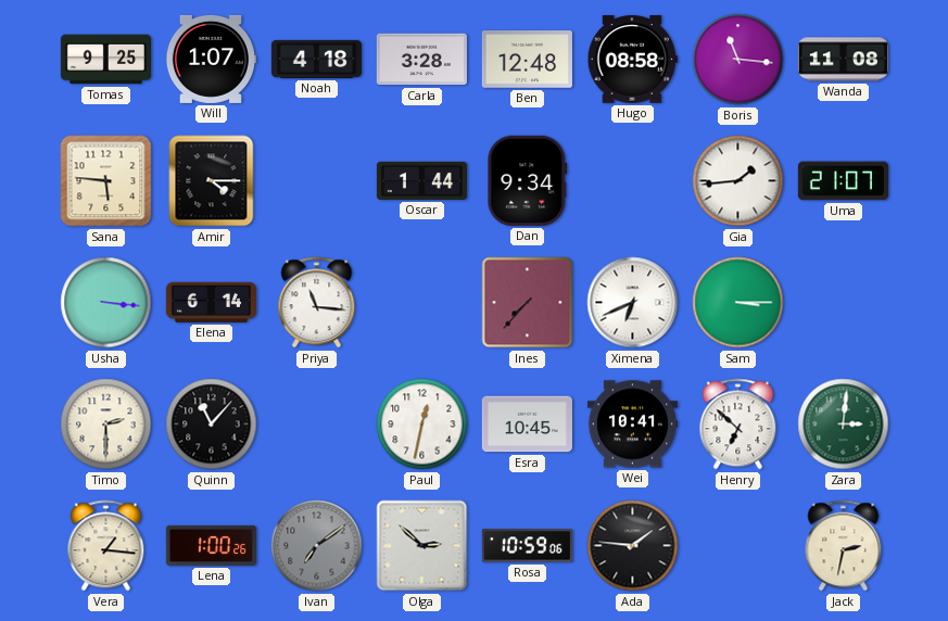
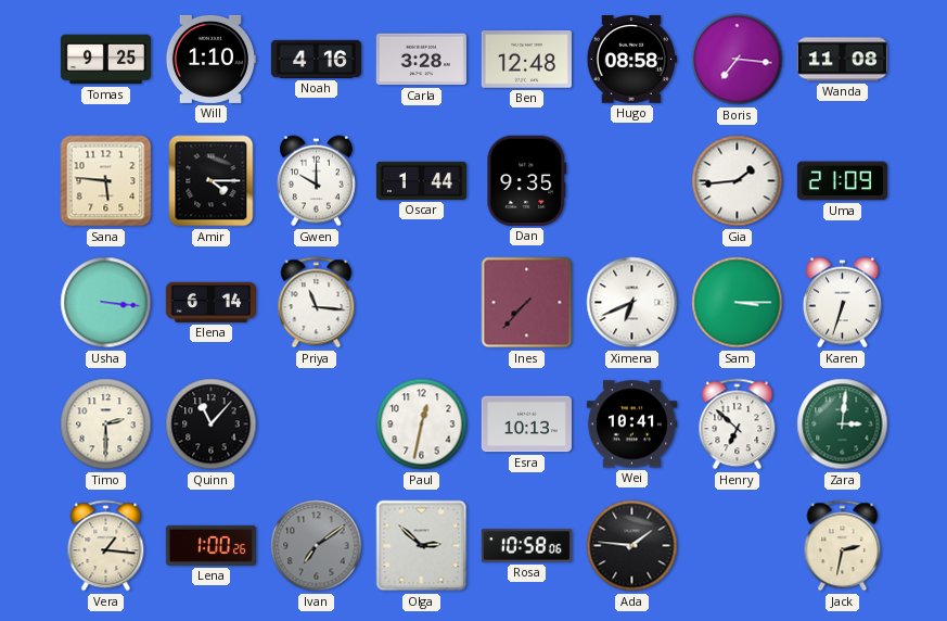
Will: 1:07 -> 1:10 (210, 59)
Noah: 4:18 -> 4:16 (316, 59)
Boris: 11:16 -> 7:16 (738, 60)
Gwen: none -> 10:00 (316, 181)
Dan: 9:34 -> 9:35 (527, 180)
Uma: 21:07 -> 21:09 (842, 181)
Karen: none -> 6:33 (842, 303)
Esra: 10:45 -> 10:13 (526, 424)
Rosa: 10:59 -> 10:58 (526, 546)
